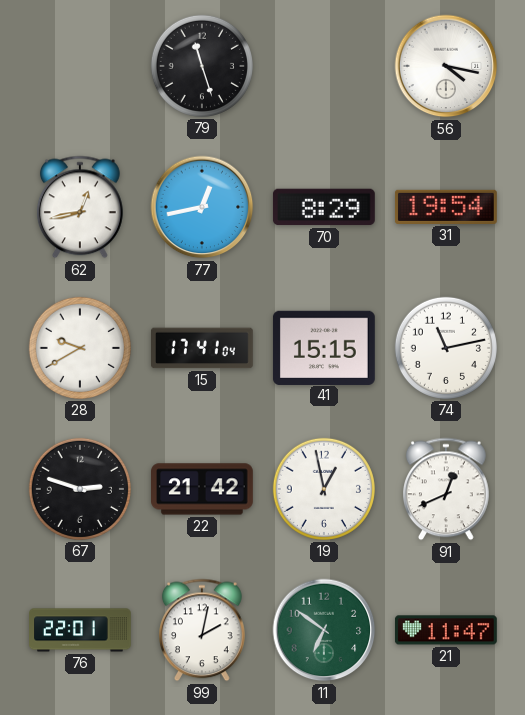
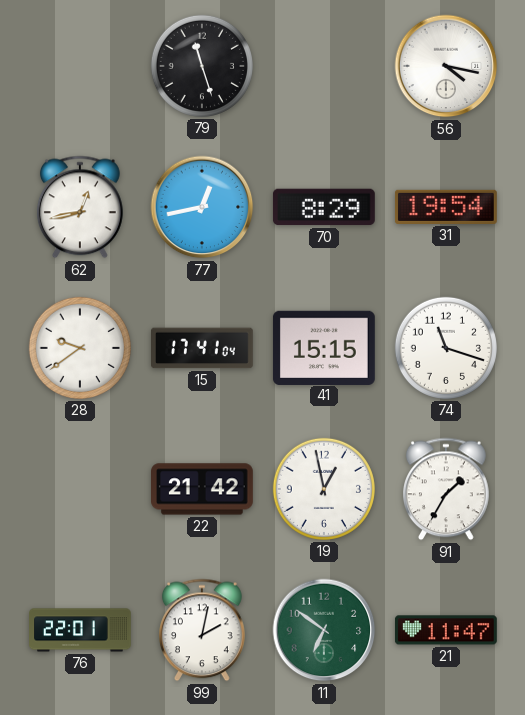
28: 9:40 -> 9:39 (80, 348)
74: 11:13 -> 11:18 (446, 348)
67: 2:48 -> none (80, 489)
91: 12:41 -> 1:35 (447, 489)
